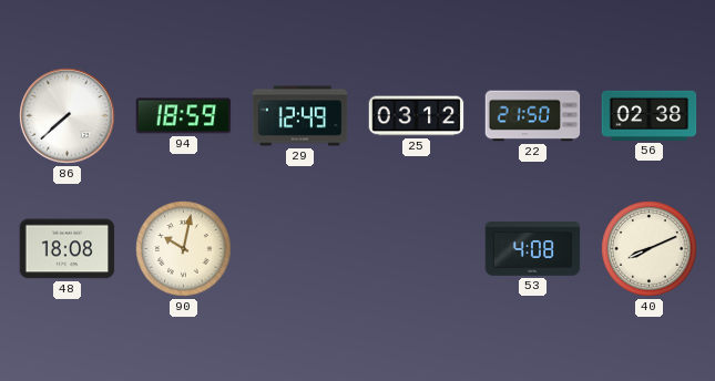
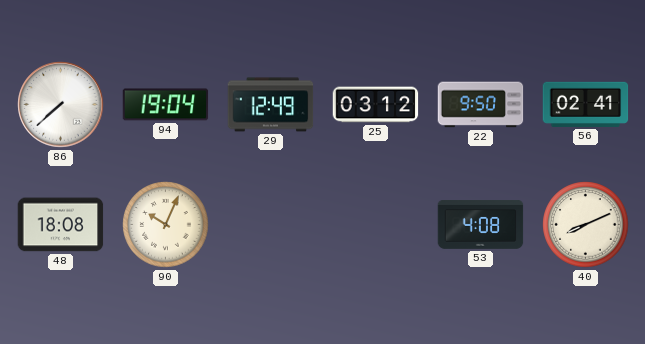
94: 18:59 -> 19:04 (166, 105)
22: 21:50 -> 9:50 (481, 105)
56: 02:38 -> 02:41 (586, 104)
90: 10:02 -> 10:04 (166, 225)
